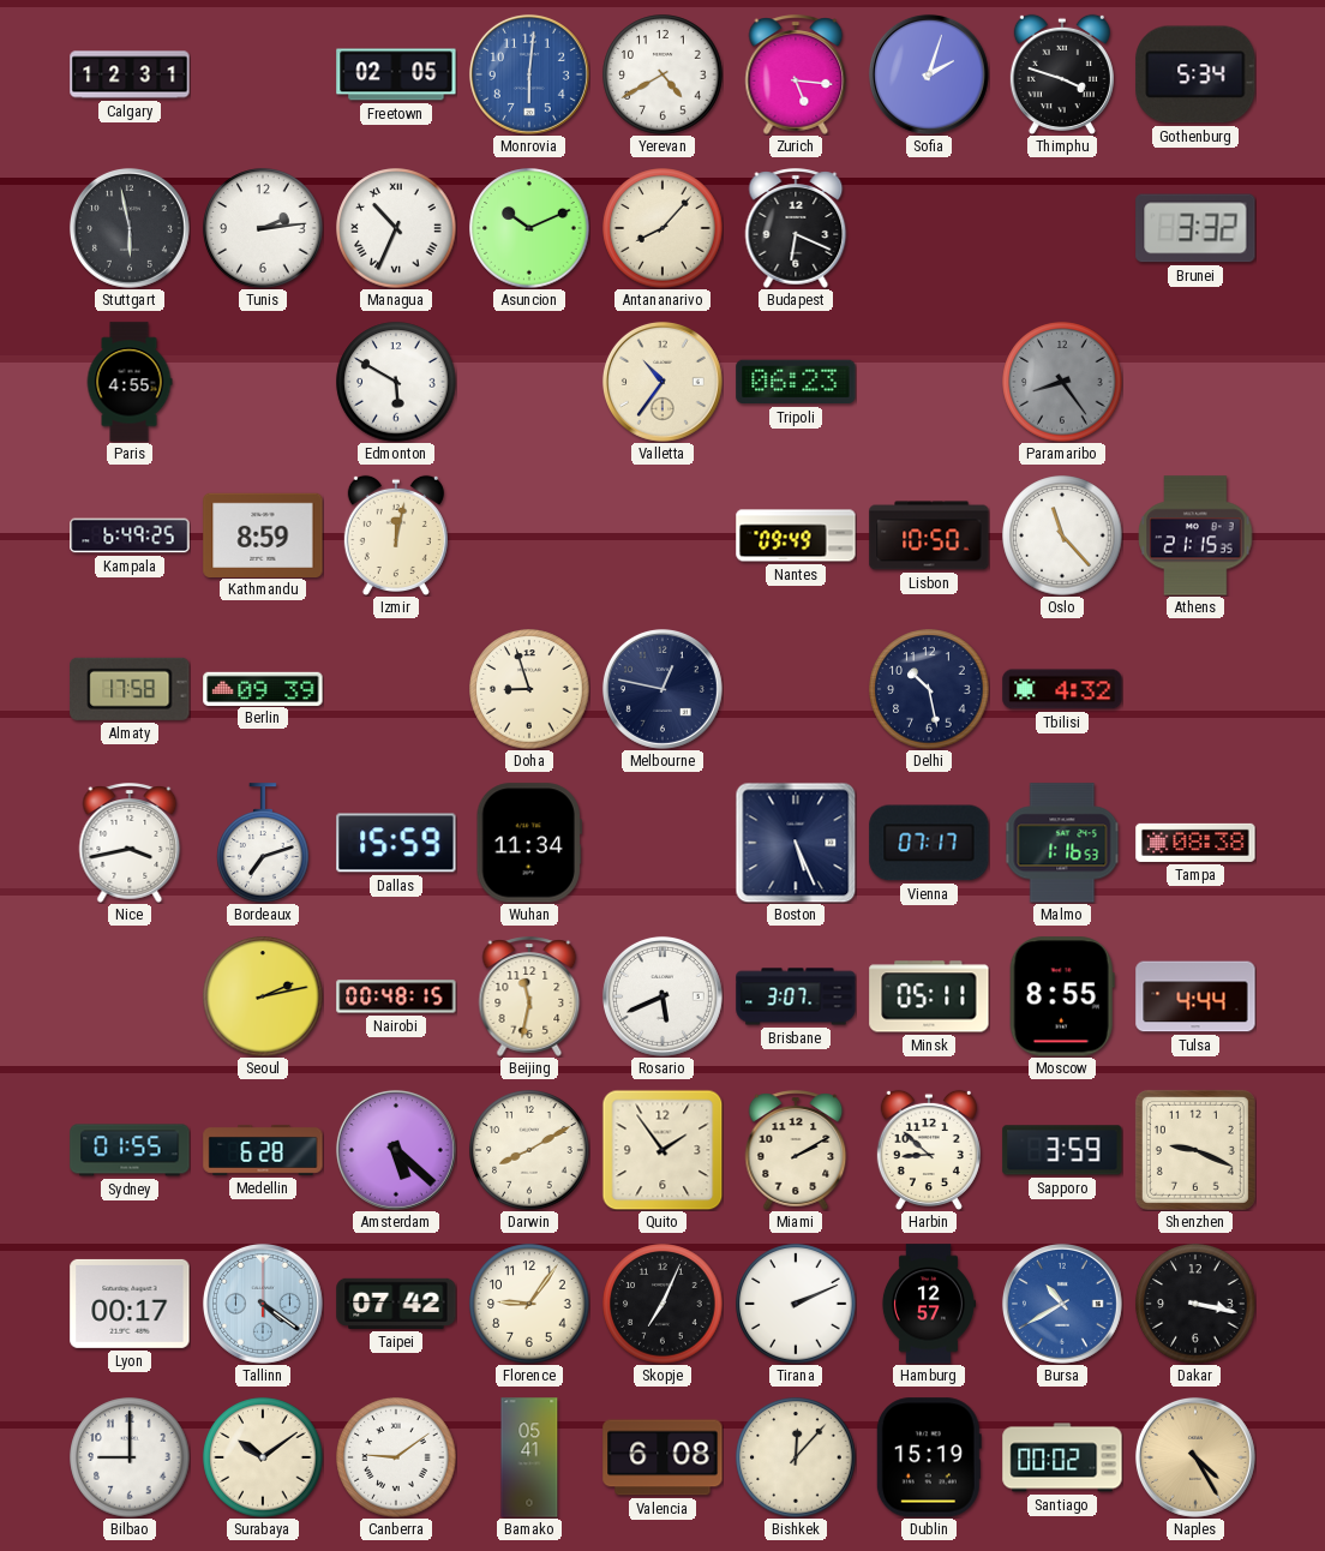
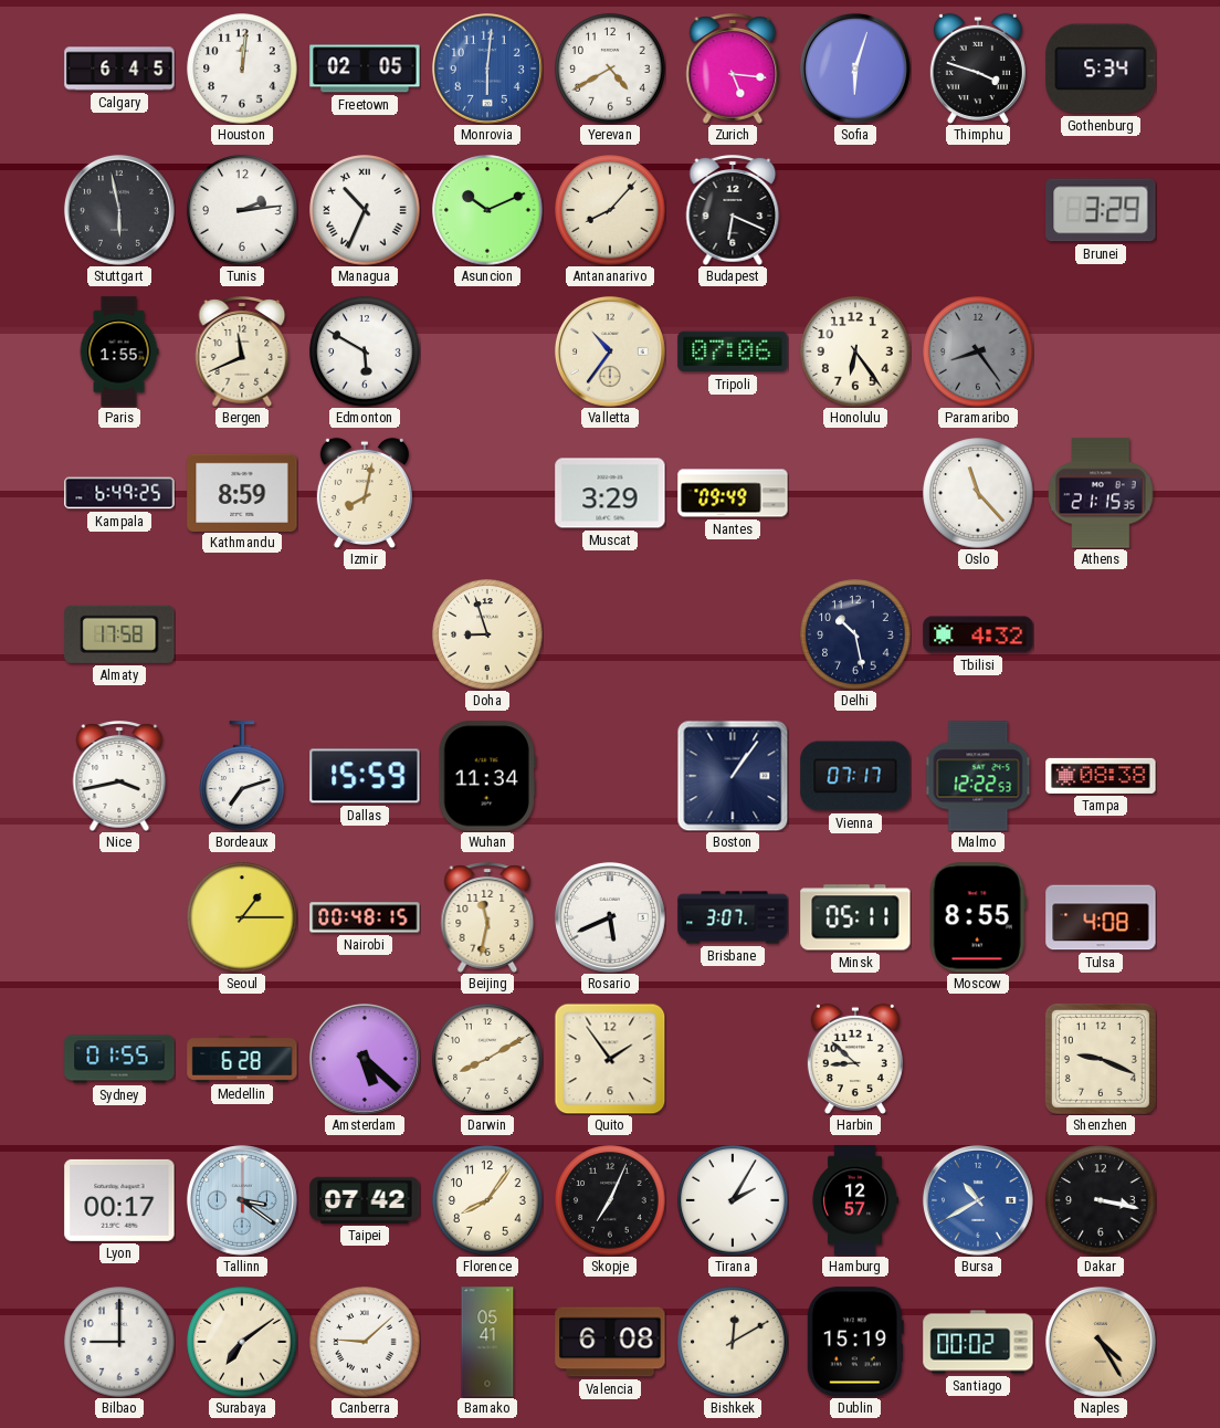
Calgary: 12:31 -> 6:45 (119, 69)
Houston: none -> 12:01 (242, 69)
Sofia: 2:03 -> 6:03 (855, 69)
Brunei: 3:32 -> 3:29 (1101, 210)
Paris: 4:55 -> 1:55 (119, 351)
Bergen: none -> 11:41 (242, 351)
Tripoli: 06:23 -> 07:06 (733, 351)
Honolulu: none -> 6:24 (855, 351)
Izmir: 12:02 -> 8:02 (365, 492)
Muscat: none -> 3:29 (610, 493)
Lisbon: 10:50 -> none (929, 535)
Berlin: 09:39 -> none (263, 688)
Melbourne: 12:47 -> none (662, 689)
Boston: 5:26 -> 1:06 (733, 776)
Malmo: 1:16 -> 12:22 (978, 776)
Seoul: 2:13 -> 1:15 (242, 917)
Tulsa: 4:44 -> 4:08 (1101, 917)
Miami: 2:10 -> none (796, 1150)
Sapporo: 3:59 -> none (1062, 1150)
Tallinn: 4:21 -> 3:21 (242, 1200)
Florence: 9:06 -> 8:06 (487, 1200)
Tirana: 2:11 -> 2:05 (733, 1200)
Surabaya: 10:09 -> 7:09 (242, 1342)
Canberra: 9:09 -> 9:08 (365, 1342)
Bishkek: 12:07 -> 12:10 (733, 1342)
